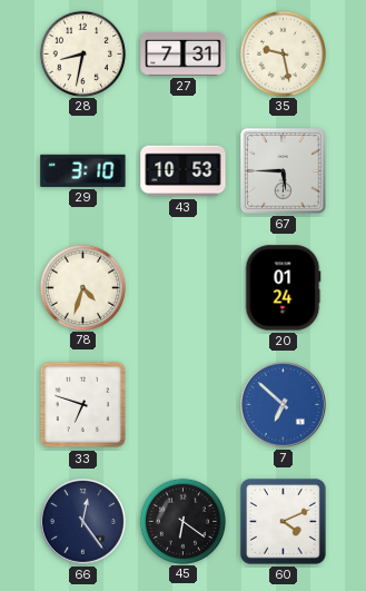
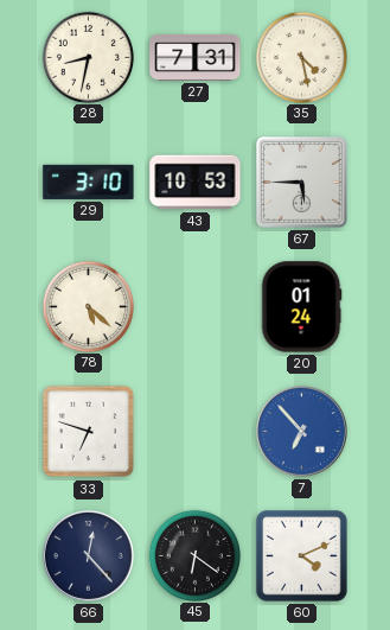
35: 9:28 -> 4:28 (301, 57)
78: 4:33 -> 5:22 (88, 306)
7: 6:52 -> 6:53 (301, 431)
66: 12:24 -> 12:23 (88, 555)
